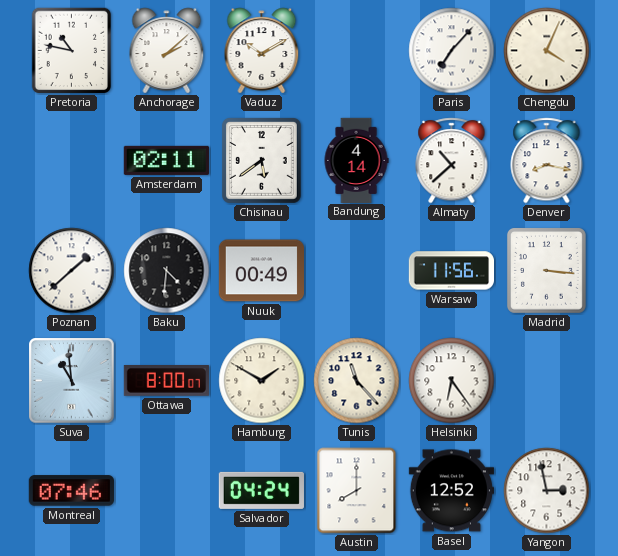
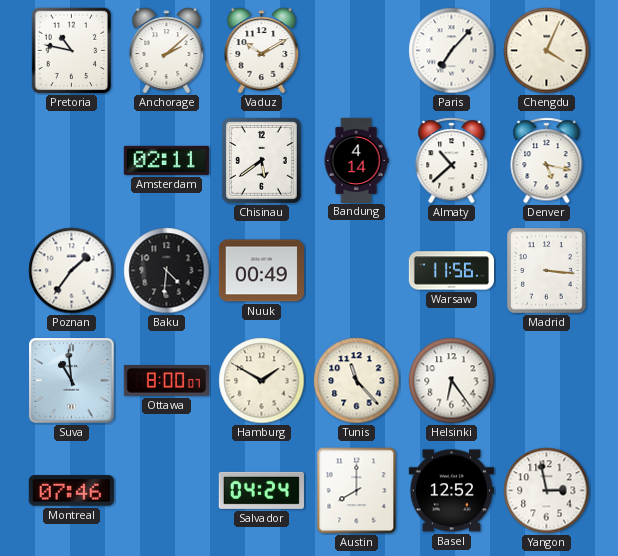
Denver: 8:17 -> 5:17 (547, 161)
Poznan: 1:38 -> 1:36 (72, 271)
